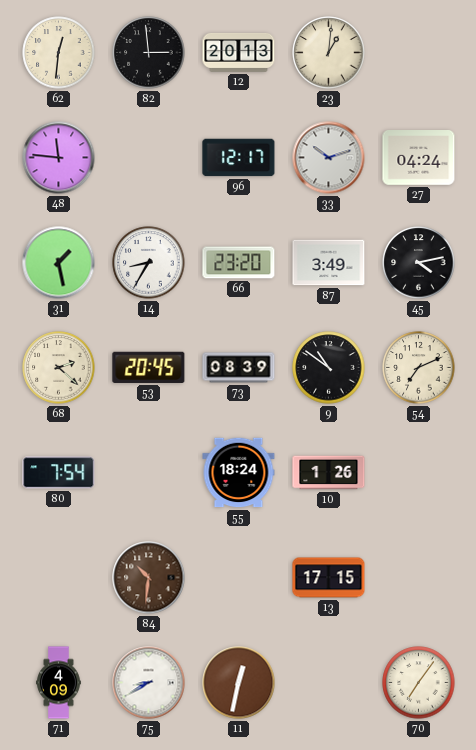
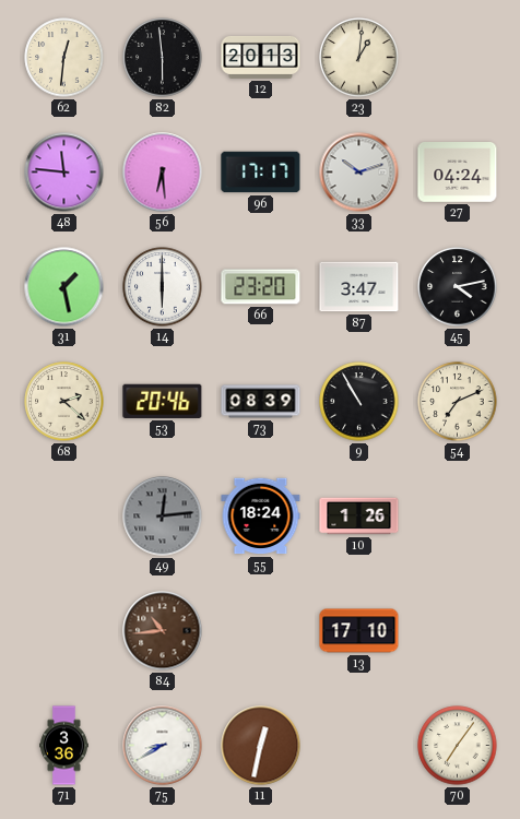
82: 2:59 -> 5:59 (163, 58)
56: none -> 6:29 (163, 173)
96: 12:17 -> 17:17 (261, 173)
14: 8:35 -> 6:00 (163, 287)
87: 3:49 -> 3:47 (359, 287)
53: 20:45 -> 20:46 (163, 401)
9: 10:51 -> 10:55 (359, 402)
80: 7:54 -> none (59, 473)
49: none -> 12:14 (163, 517)
84: 10:31 -> 10:44 (163, 631)
13: 17:15 -> 17:10 (359, 631)
71: 4:09 -> 3:36 (64, 746)
